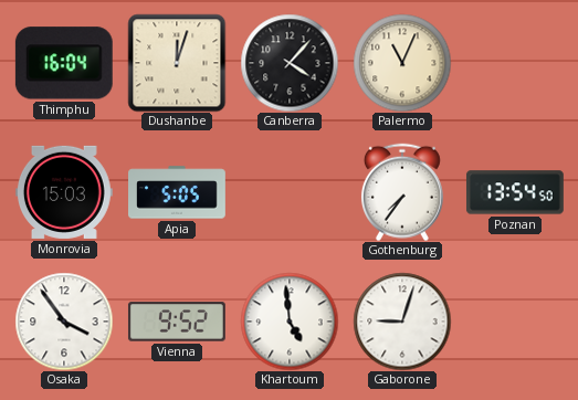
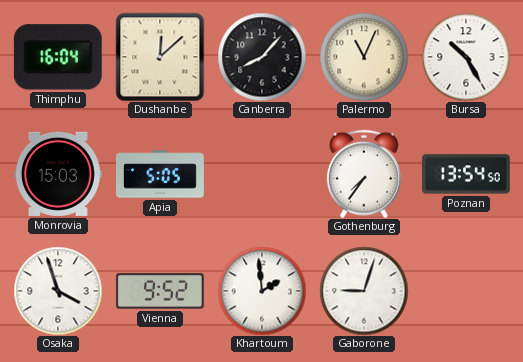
Dushanbe: 12:03 -> 12:08 (160, 57)
Canberra: 4:07 -> 8:07 (262, 57)
Bursa: none -> 10:25 (466, 57)
Osaka: 3:54 -> 3:57 (58, 291)
Khartoum: 4:59 -> 1:59 (262, 291)
